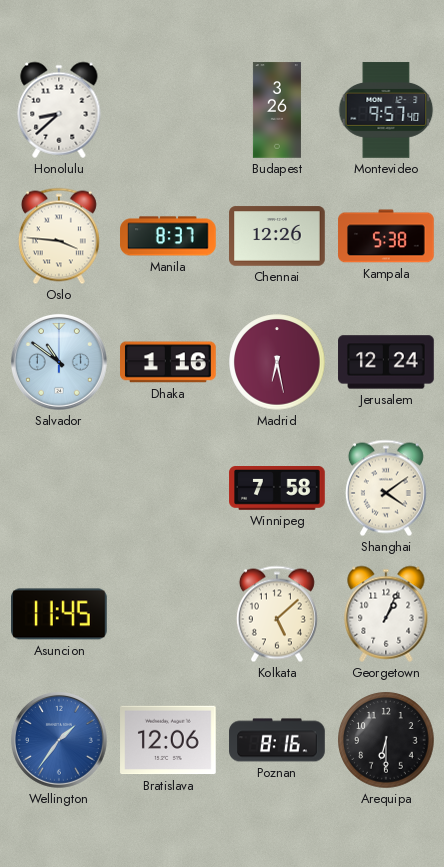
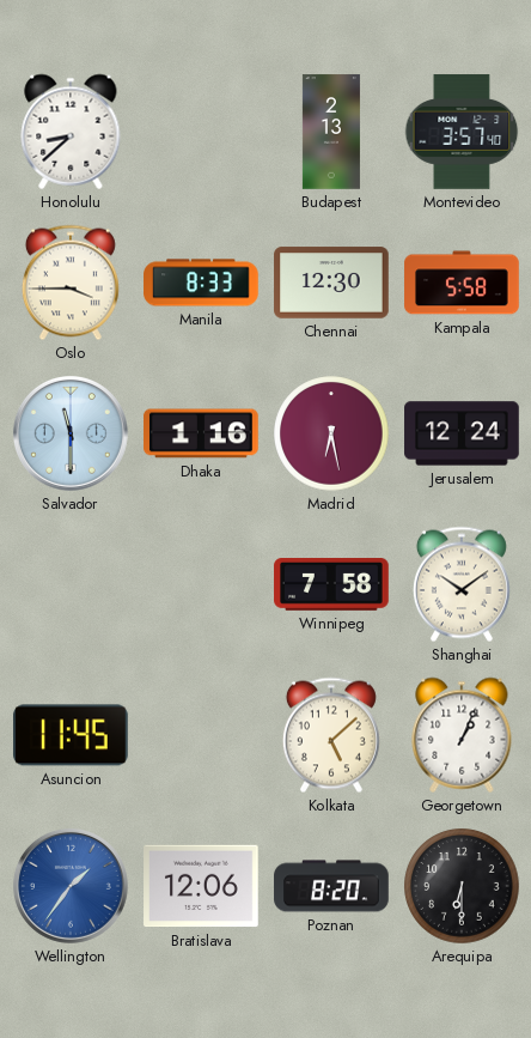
Budapest: 3:26 -> 2:13 (331, 132)
Montevideo: 9:57 -> 3:57 (462, 132)
Oslo: 3:46 -> 3:45 (71, 283)
Manila: 8:37 -> 8:33 (201, 283)
Chennai: 12:26 -> 12:30 (331, 283)
Kampala: 5:38 -> 5:58 (462, 283)
Salvador: 10:51 -> 11:30 (71, 433)
Shanghai: 4:09 -> 10:09 (462, 584)
Poznan: 8:16 -> 8:20 (331, 886)
